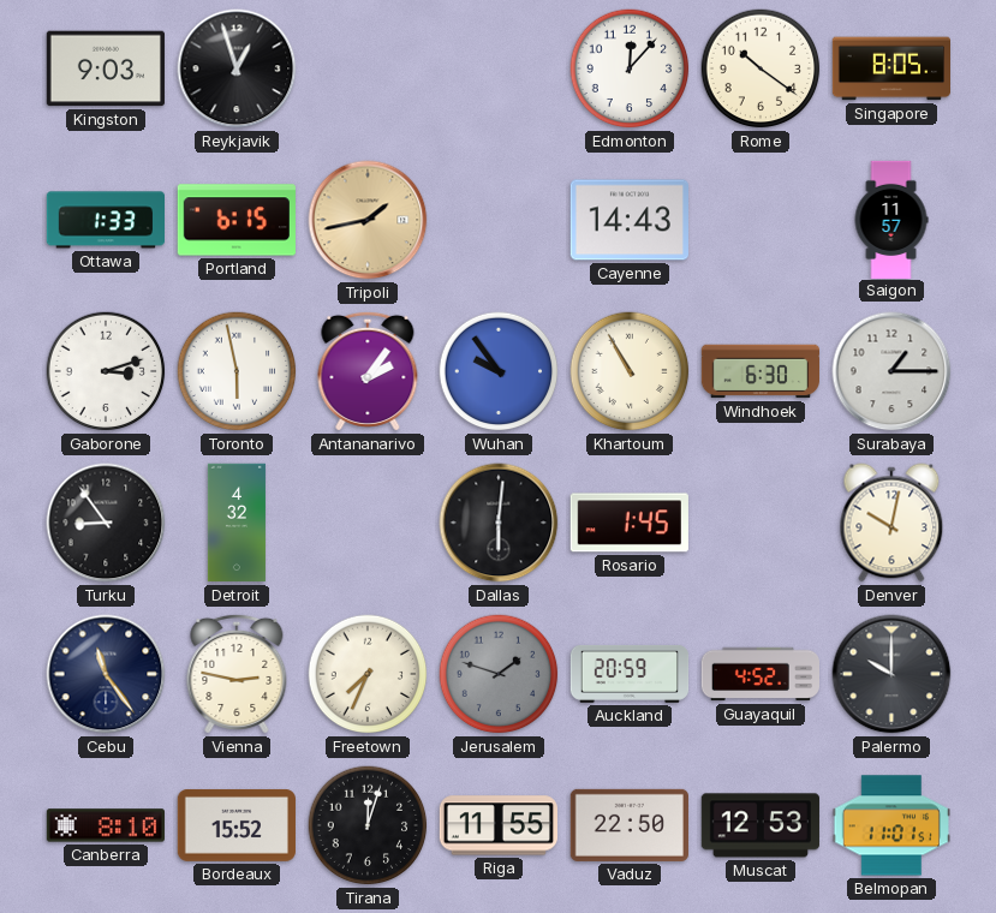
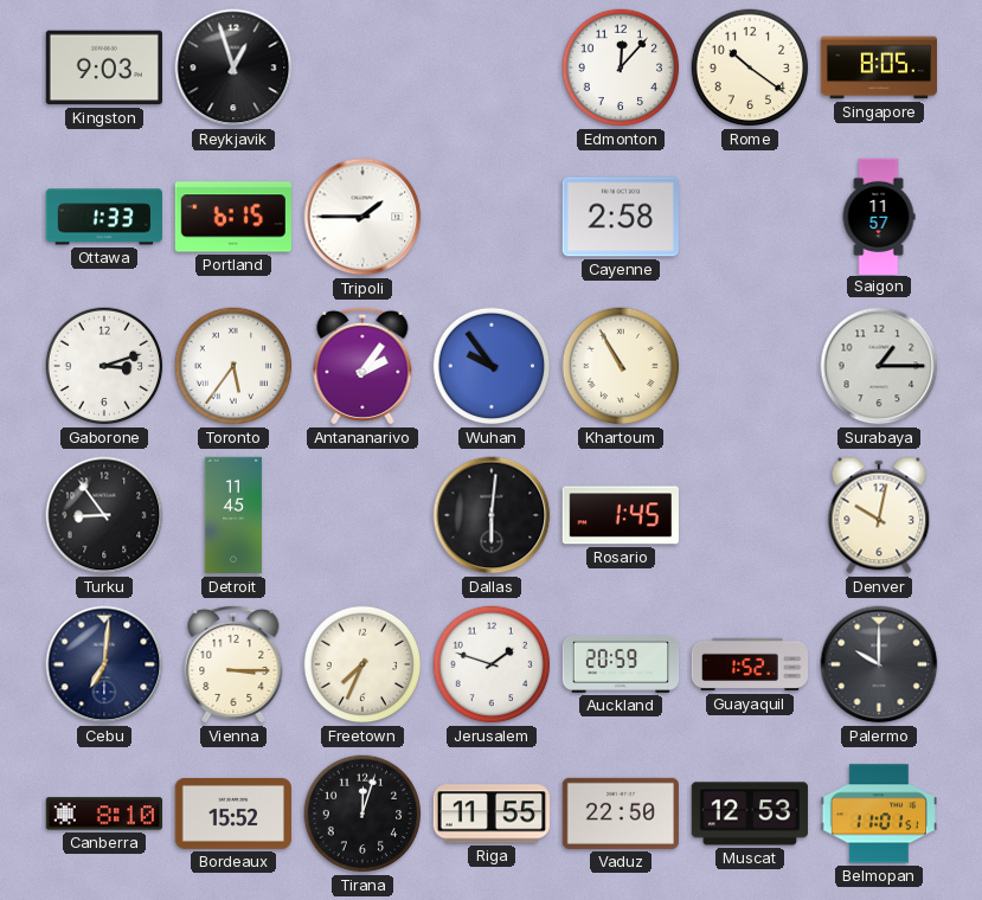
Tripoli: 1:43 -> 1:45 (362, 217)
Tripoli dial: champagne -> white (362, 217)
Cayenne: 14:43 -> 2:58 (621, 217)
Toronto: 5:58 -> 5:36 (233, 366)
Windhoek: 6:30 -> none (759, 371)
Detroit: 4:32 -> 11:45 (233, 515)
Cebu: 11:24 -> 7:01 (104, 664)
Vienna: 2:47 -> 3:15 (233, 664)
Jerusalem dial: grey -> white (492, 664)
Guayaquil: 4:52 -> 1:52 (749, 664)
